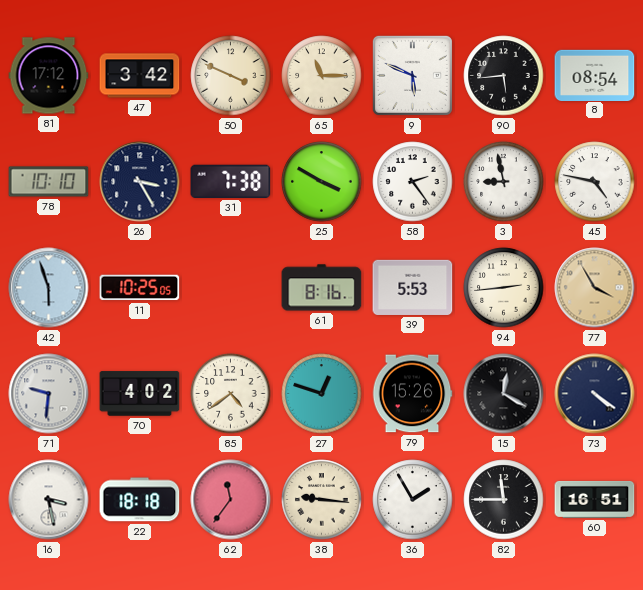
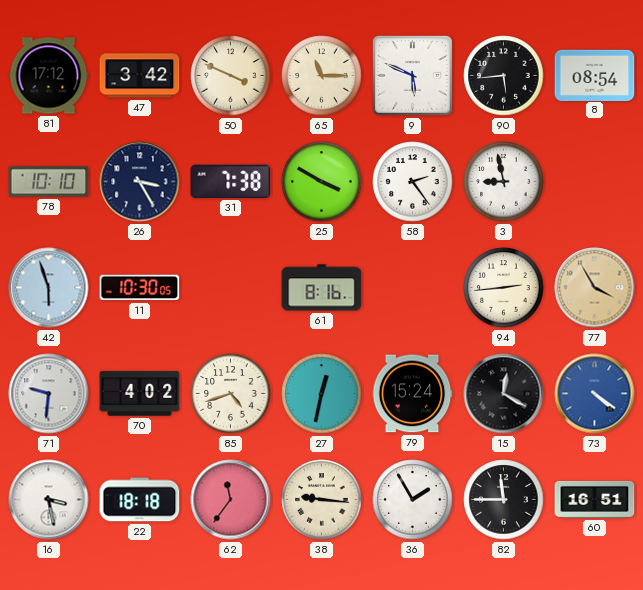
45: 4:47 -> none (595, 182)
11: 10:25 -> 10:30 (140, 288)
39: 5:53 -> none (413, 287)
85: 4:39 -> 4:42 (231, 394)
27: 12:48 -> 12:32 (322, 394)
79: 15:26 -> 15:24 (412, 394)
73 dial: navy -> blue (595, 394)
